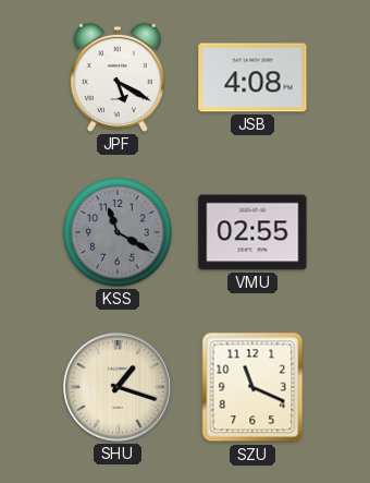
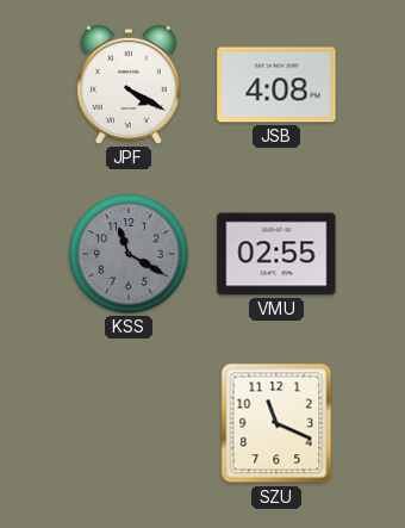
JPF: 5:20 -> 4:20 (129, 85)
SHU: 1:18 -> none (119, 388)
